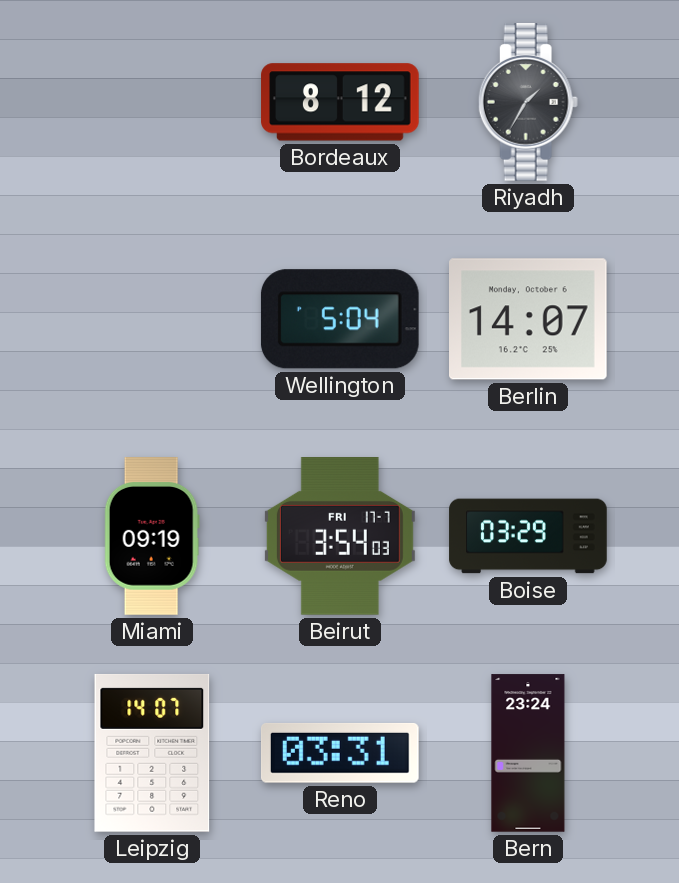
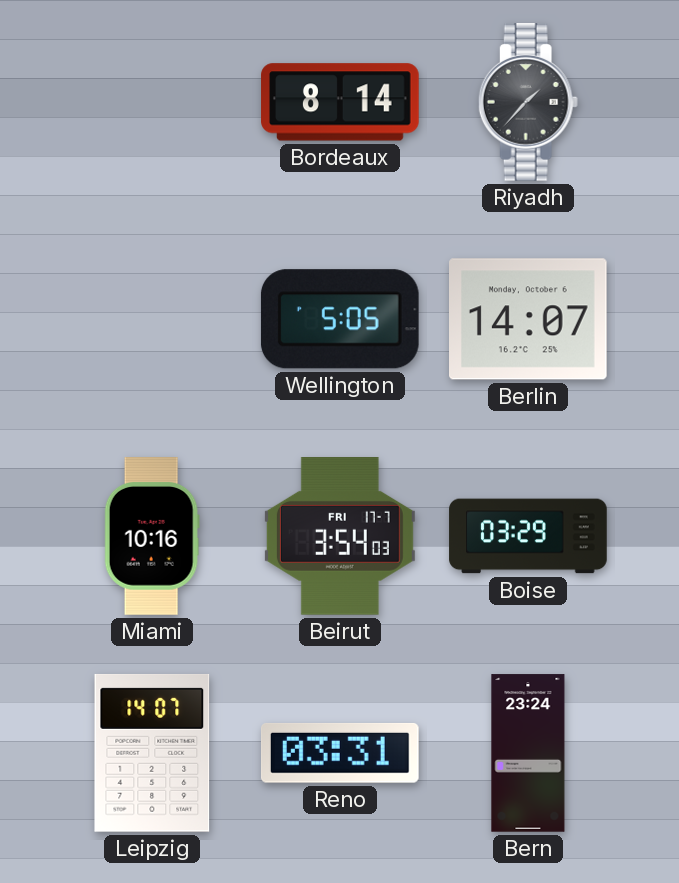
Bordeaux: 8:12 -> 8:14 (340, 102)
Riyadh: 1:35 -> 1:37 (528, 102)
Wellington: 5:04 -> 5:05 (340, 319)
Miami: 09:19 -> 10:16 (152, 536)
